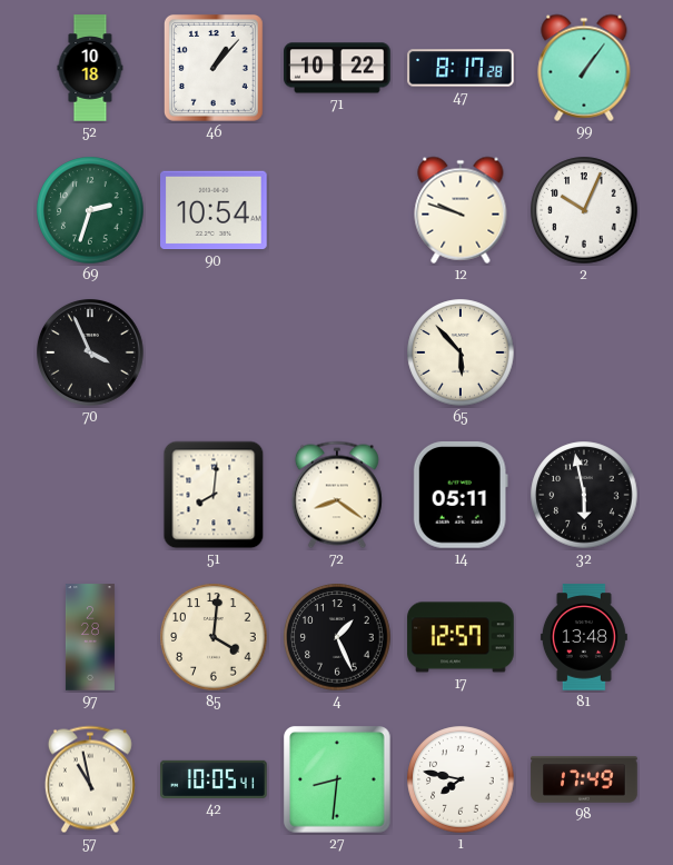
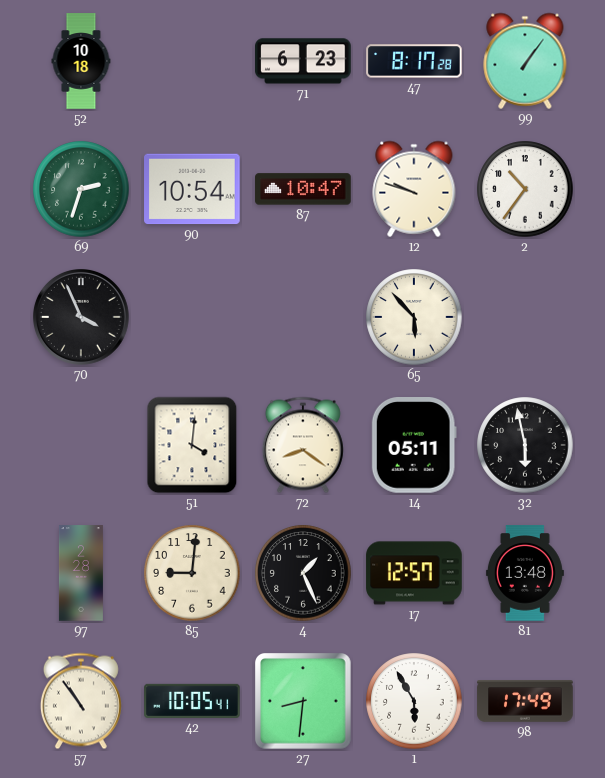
46: 1:07 -> none (214, 68)
71: 10:22 -> 6:23 (303, 61)
87: none -> 10:47 (303, 189)
2: 10:04 -> 10:36 (525, 189)
51: 8:01 -> 4:01 (192, 445)
85: 4:01 -> 9:01 (192, 573)
57: 10:58 -> 10:54 (81, 701)
1: 7:47 -> 5:55 (414, 701)
